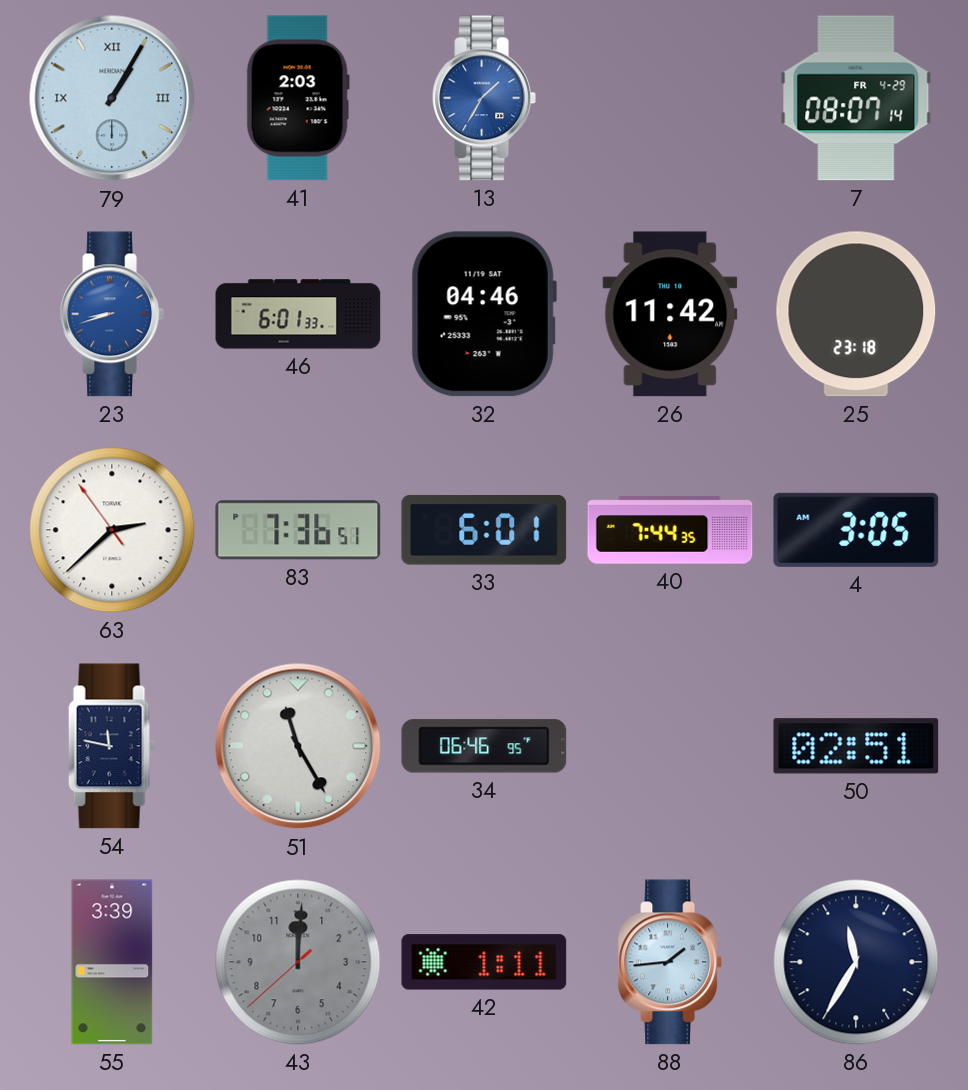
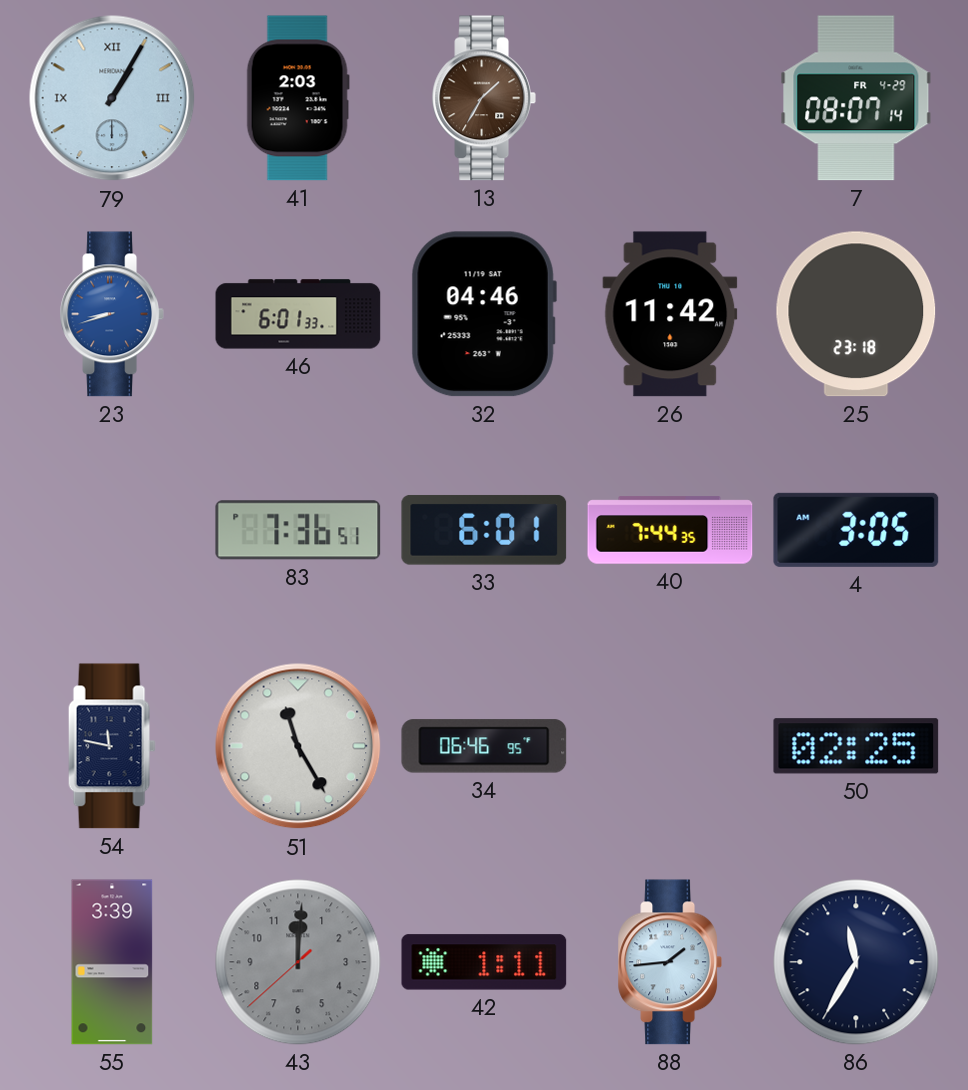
13 dial: blue -> brown (483, 98)
63: 2:37 -> none (112, 530)
50: 02:51 -> 02:25 (856, 746)
